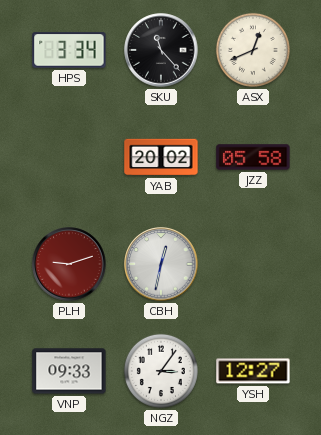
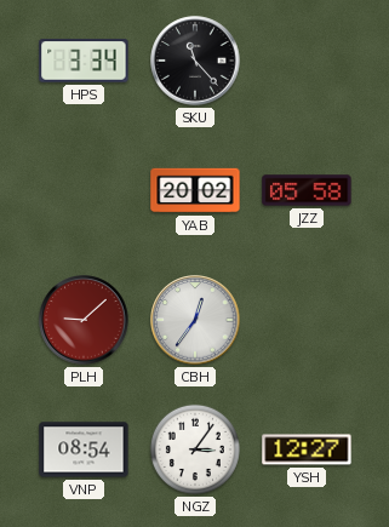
ASX: 12:41 -> none (253, 50)
PLH: 9:12 -> 9:08 (84, 320)
CBH: 12:32 -> 12:36 (195, 320)
VNP: 09:33 -> 08:54 (84, 449)
